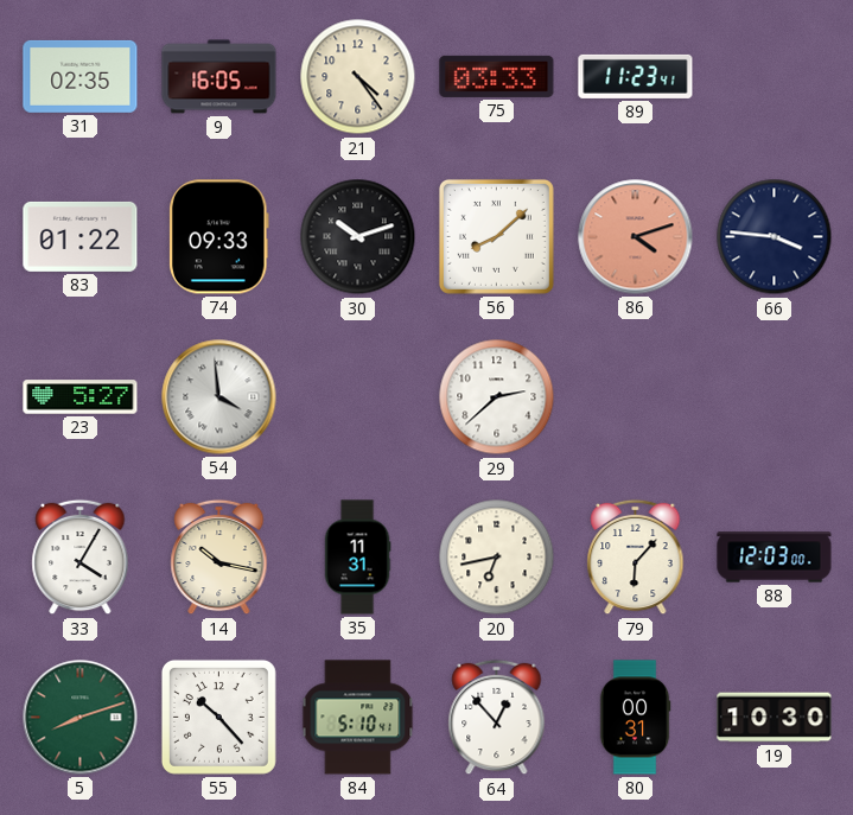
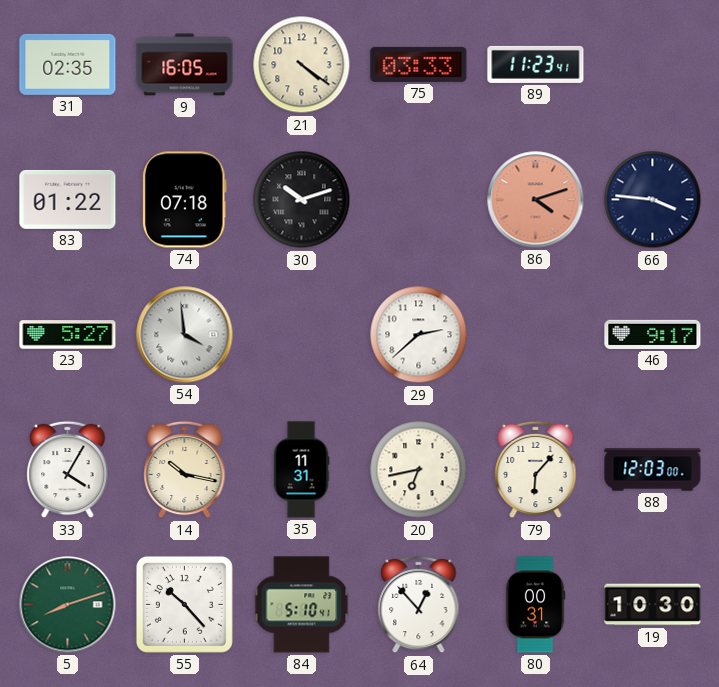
21: 4:24 -> 4:21 (302, 65)
74: 09:33 -> 07:18 (185, 200)
56: 8:08 -> none (496, 236)
46: none -> 9:17 (653, 334)
